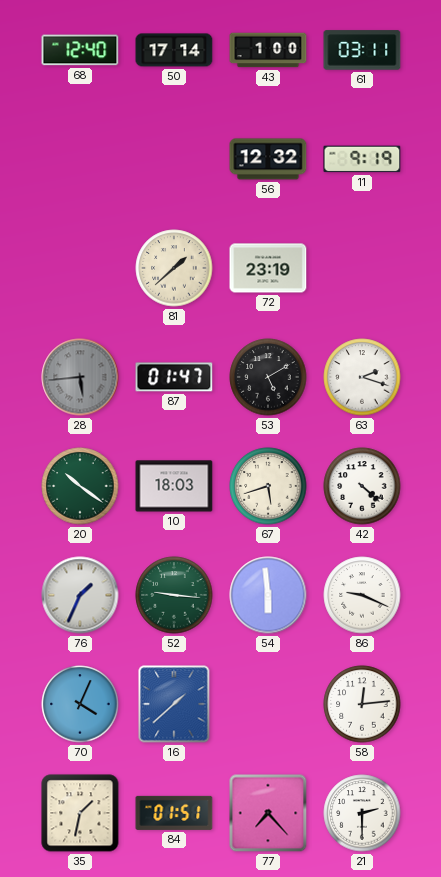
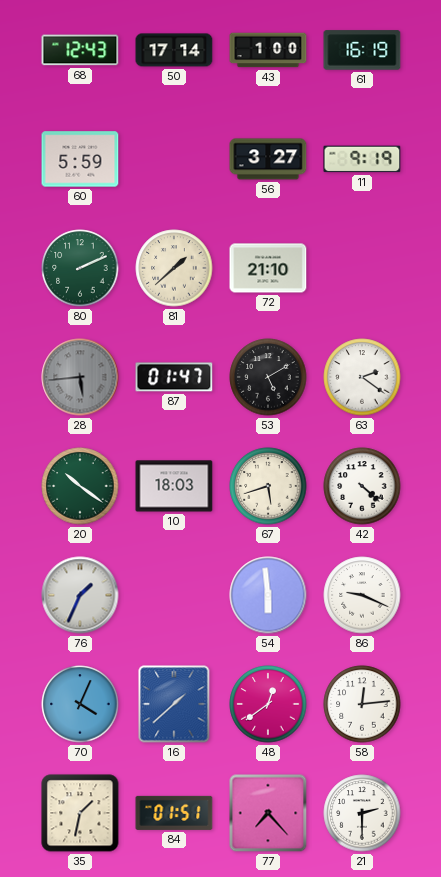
68: 12:40 -> 12:43 (80, 50)
61: 03:11 -> 16:19 (362, 50)
60: none -> 5:59 (80, 159)
56: 12:32 -> 3:27 (268, 159)
80: none -> 2:11 (80, 268)
72: 23:19 -> 21:10 (268, 268)
63: 2:18 -> 2:21 (362, 377)
52: 9:16 -> none (174, 595)
48: none -> 12:39 (268, 704)
